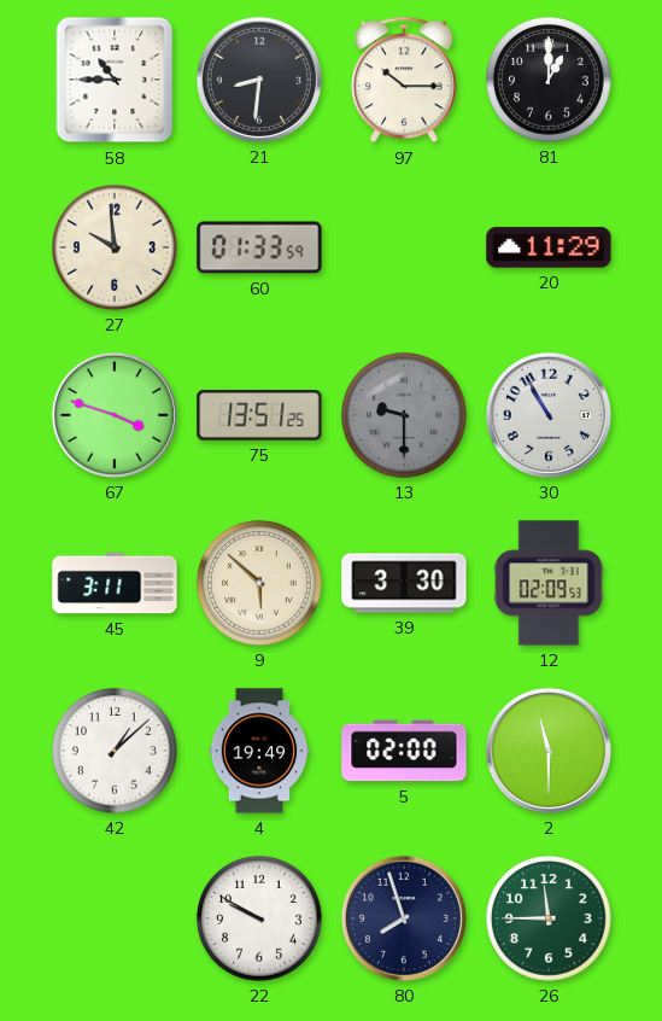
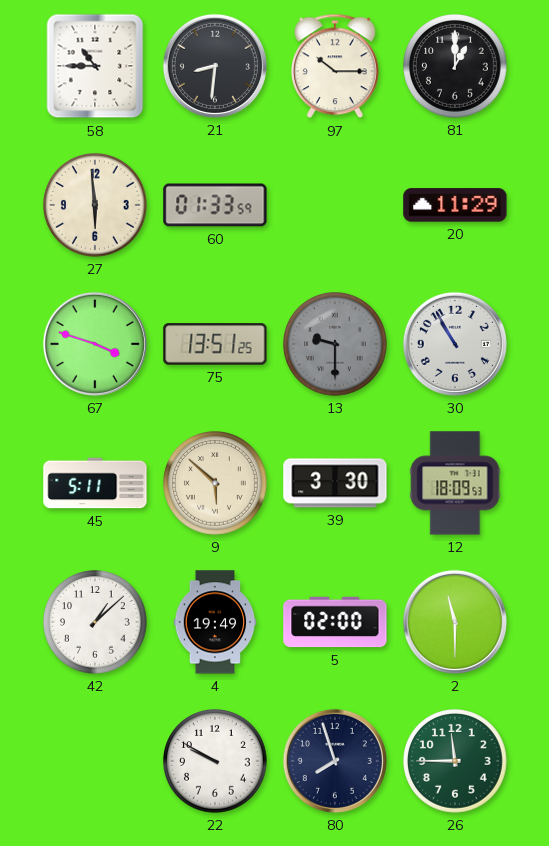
27: 9:59 -> 5:59 (96, 206)
45: 3:11 -> 5:11 (95, 483)
12: 02:09 -> 18:09 (455, 483)
